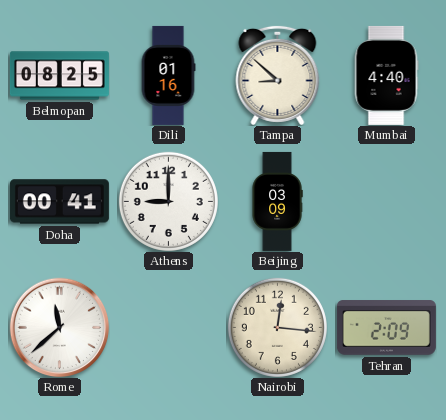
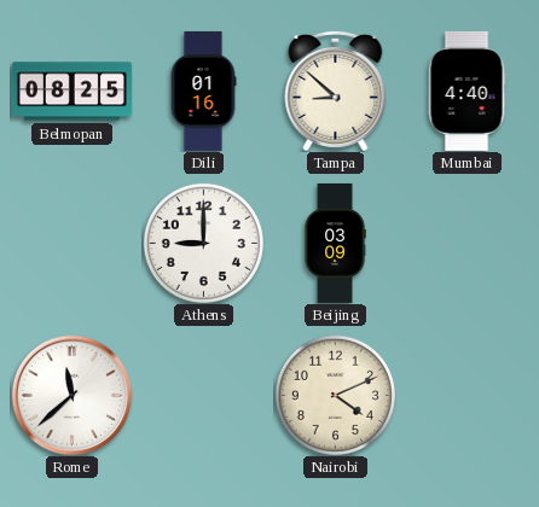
Doha: 00:41 -> none (59, 202)
Nairobi: 12:16 -> 4:11 (335, 395)
Tehran: 2:09 -> none (386, 328)
